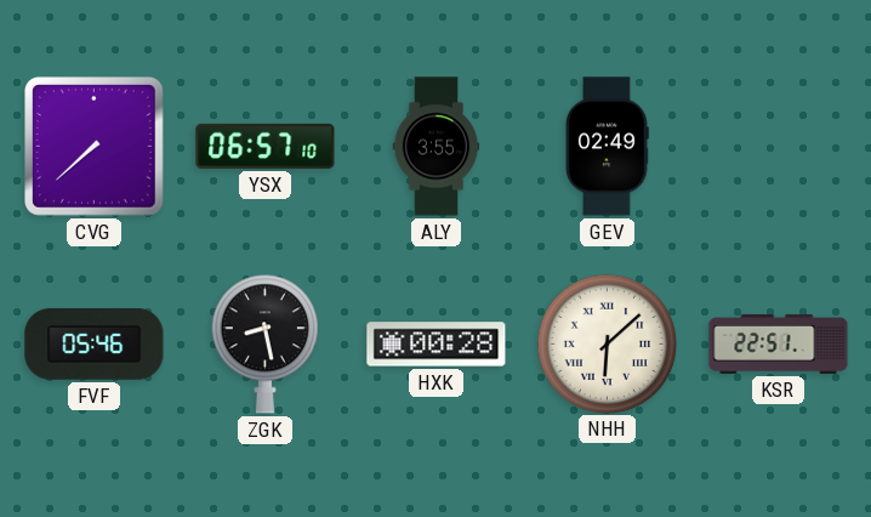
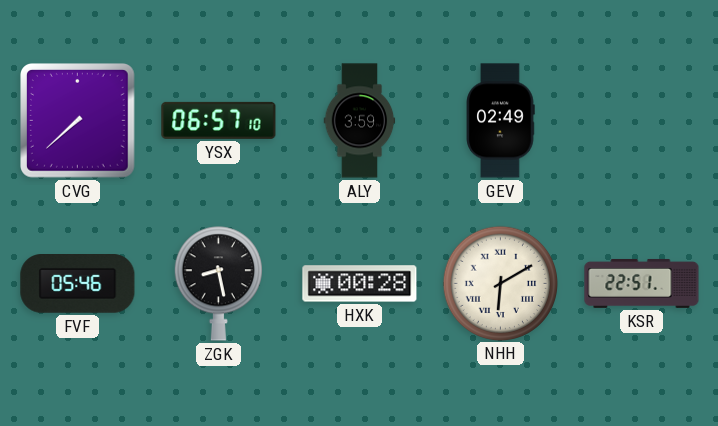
ALY: 3:55 -> 3:59 (360, 121)
NHH: 6:08 -> 6:10 (500, 283)
